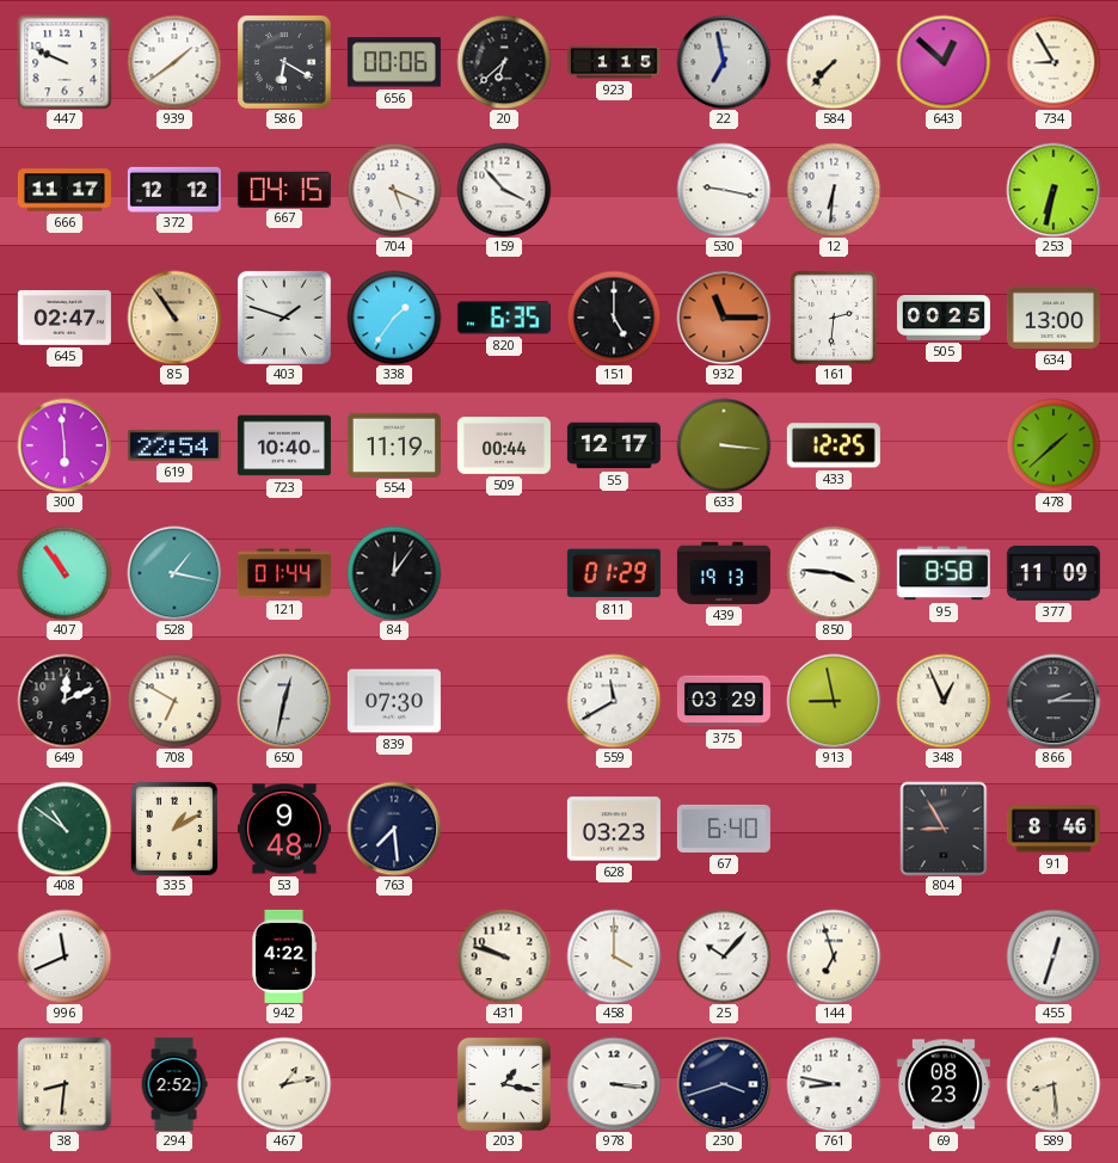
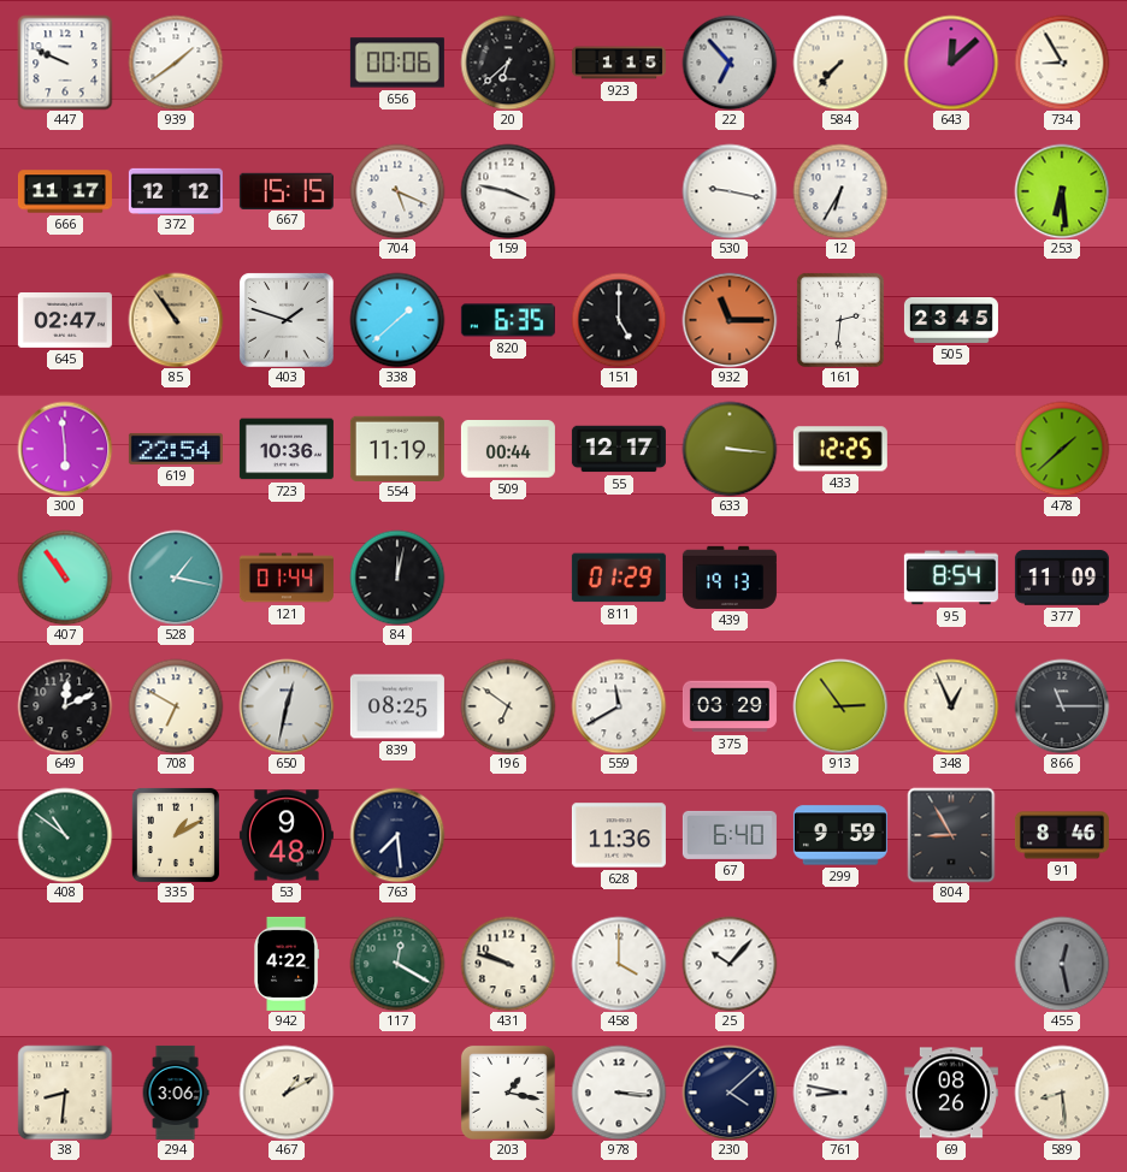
586: 6:20 -> none (284, 62)
22: 6:58 -> 6:53 (730, 63)
643: 12:52 -> 12:08 (951, 63)
667: 04:15 -> 15:15 (287, 190)
159: 3:53 -> 3:47 (508, 191)
12: 6:31 -> 6:35 (840, 191)
253: 6:32 -> 6:29 (1062, 191)
338: 1:36 -> 1:38 (397, 320)
505: 00:25 -> 23:45 (951, 320)
634: 13:00 -> none (1053, 318)
723: 10:40 -> 10:36 (287, 449)
84: 12:06 -> 12:02 (397, 578)
850: 3:46 -> none (834, 573)
95: 8:58 -> 8:54 (951, 578)
839: 07:30 -> 08:25 (397, 706)
196: none -> 6:51 (508, 706)
913: 8:58 -> 2:54 (840, 706)
866: 2:15 -> 11:15 (1062, 706)
628: 03:23 -> 11:36 (619, 835)
299: none -> 9:59 (840, 835)
996: 11:41 -> none (64, 956)
117: none -> 12:20 (397, 964)
144: 6:57 -> none (834, 956)
455: 12:33 -> 12:28 (1062, 964)
455 dial: white -> grey (1062, 964)
294: 2:52 -> 3:06 (176, 1093)
467: 1:13 -> 1:10 (287, 1093)
230: 3:42 -> 4:08 (730, 1093)
69: 08:23 -> 08:26 (951, 1093)
